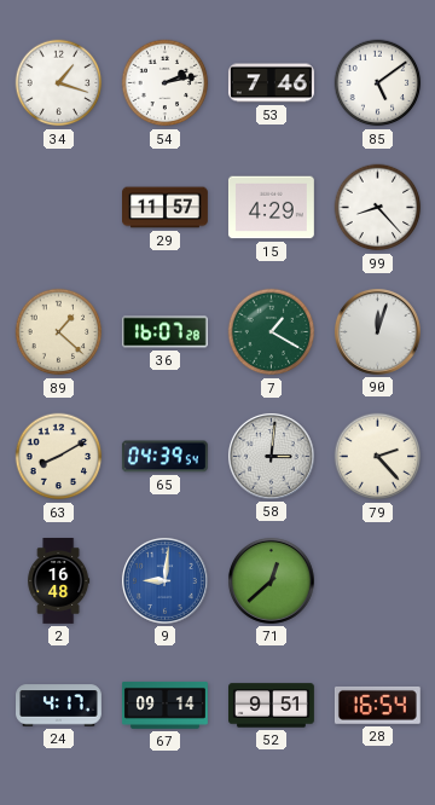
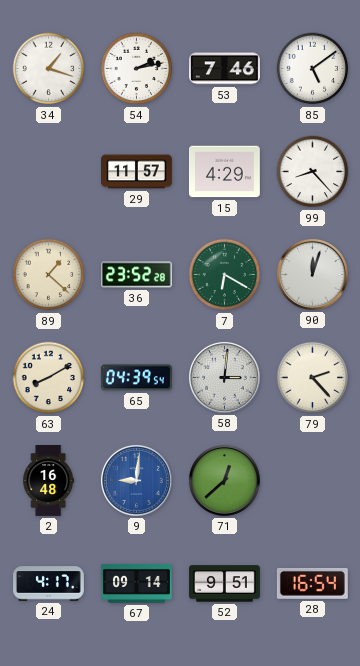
36: 16:07 -> 23:52 (136, 275)
7: 1:20 -> 6:20 (225, 275)
